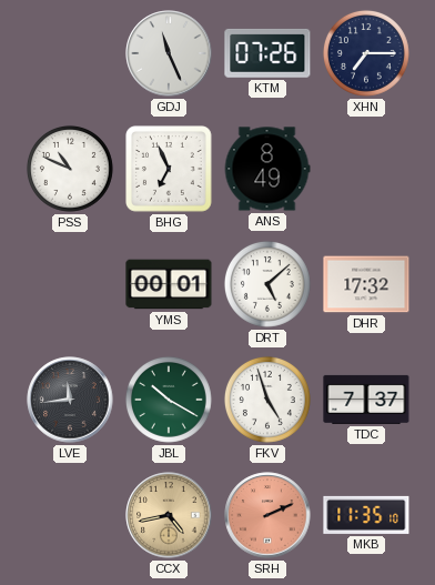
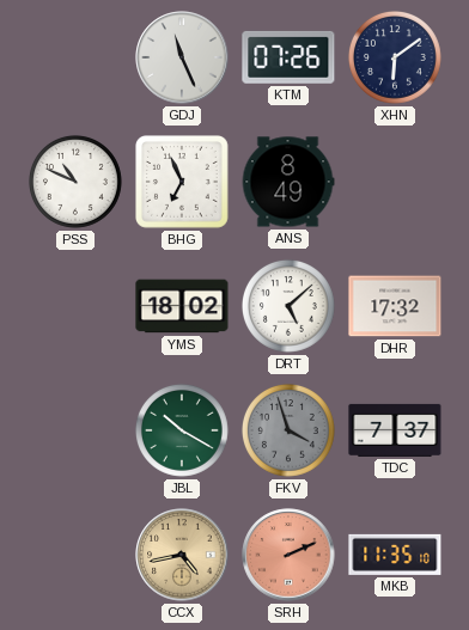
XHN: 7:15 -> 6:09 (395, 57)
YMS: 00:01 -> 18:02 (182, 306)
LVE: 11:44 -> none (70, 400)
FKV: 4:57 -> 3:57 (288, 430)
FKV dial: white -> grey (288, 430)
